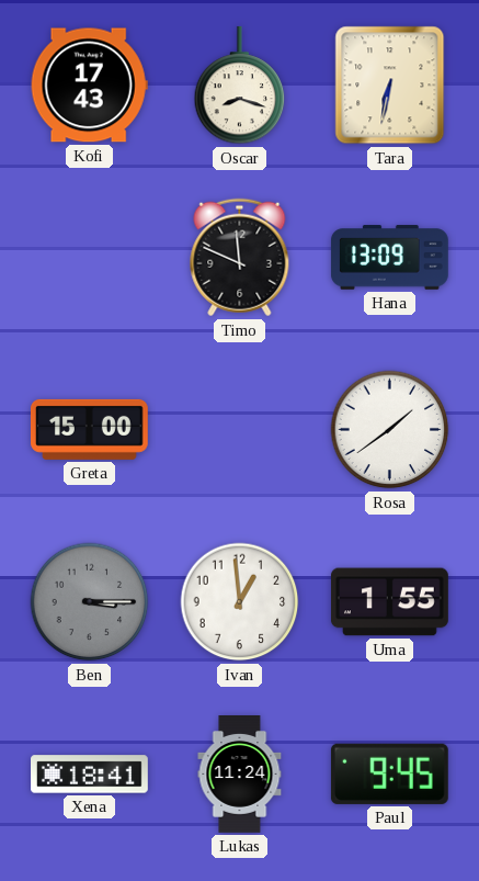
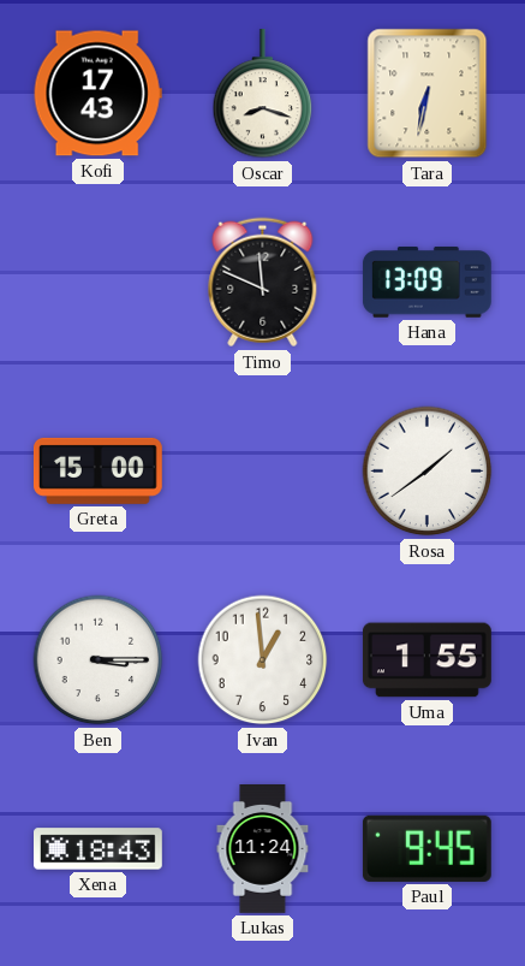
Ben dial: grey -> white (99, 660)
Xena: 18:41 -> 18:43 (99, 849)
